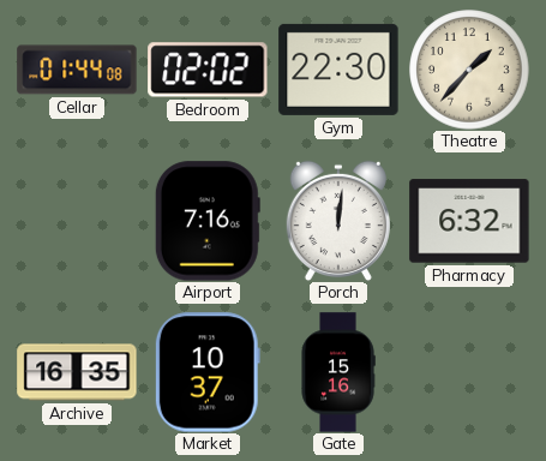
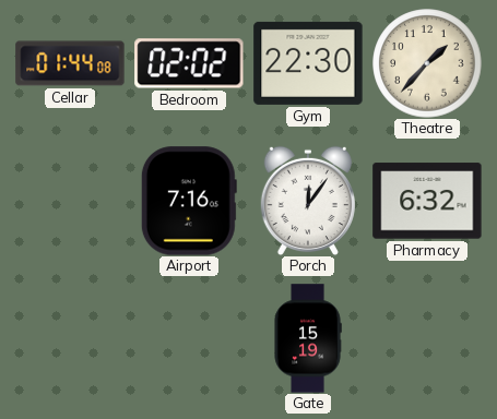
Porch: 12:01 -> 12:06 (308, 201)
Archive: 16:35 -> none (77, 372)
Market: 10:37 -> none (208, 372)
Gate: 15:16 -> 15:19 (308, 338)
